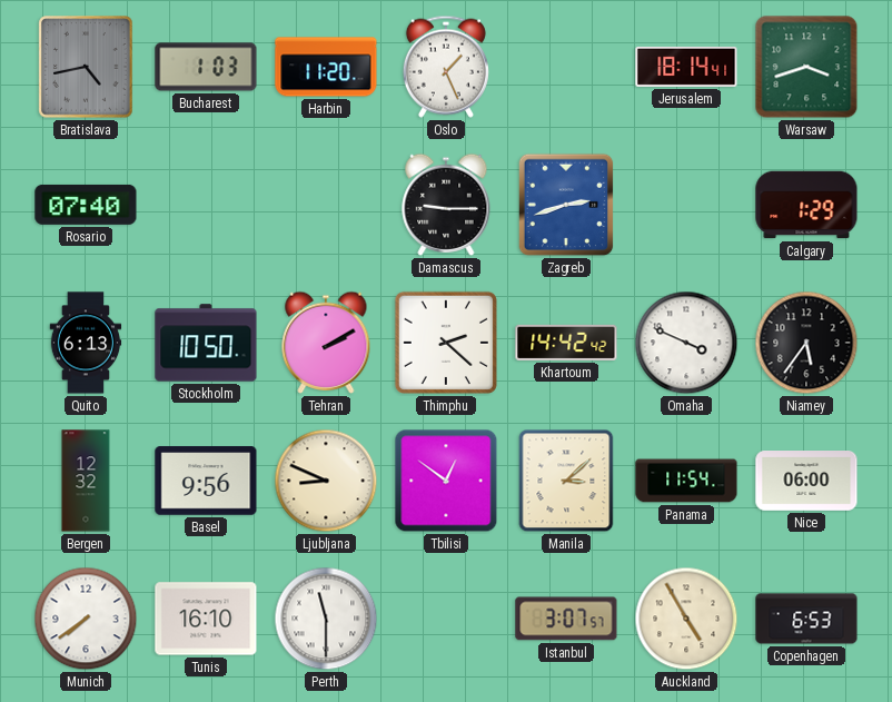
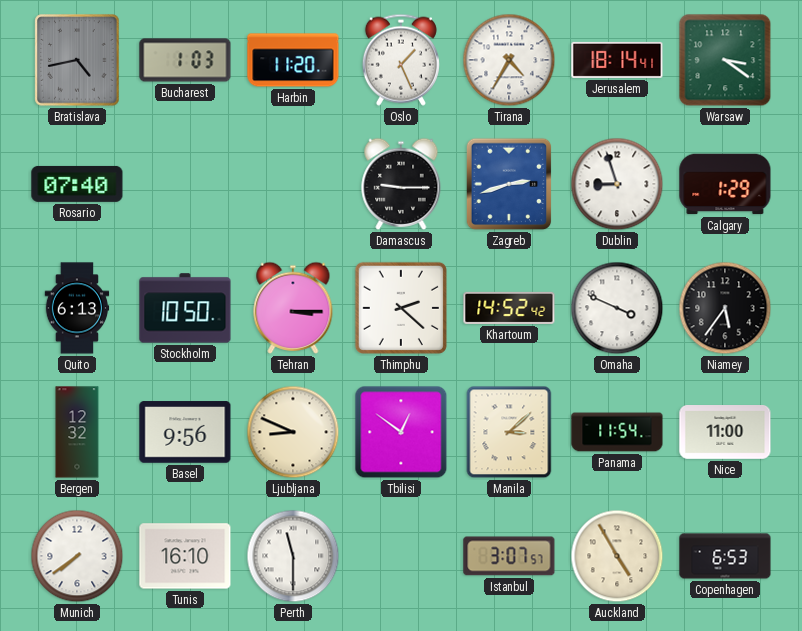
Tirana: none -> 4:35 (509, 60)
Warsaw: 3:42 -> 3:21 (725, 60)
Dublin: none -> 8:57 (617, 184)
Tehran: 2:10 -> 3:15 (293, 308)
Khartoum: 14:42 -> 14:52 (509, 308)
Nice: 06:00 -> 11:00 (725, 433)
